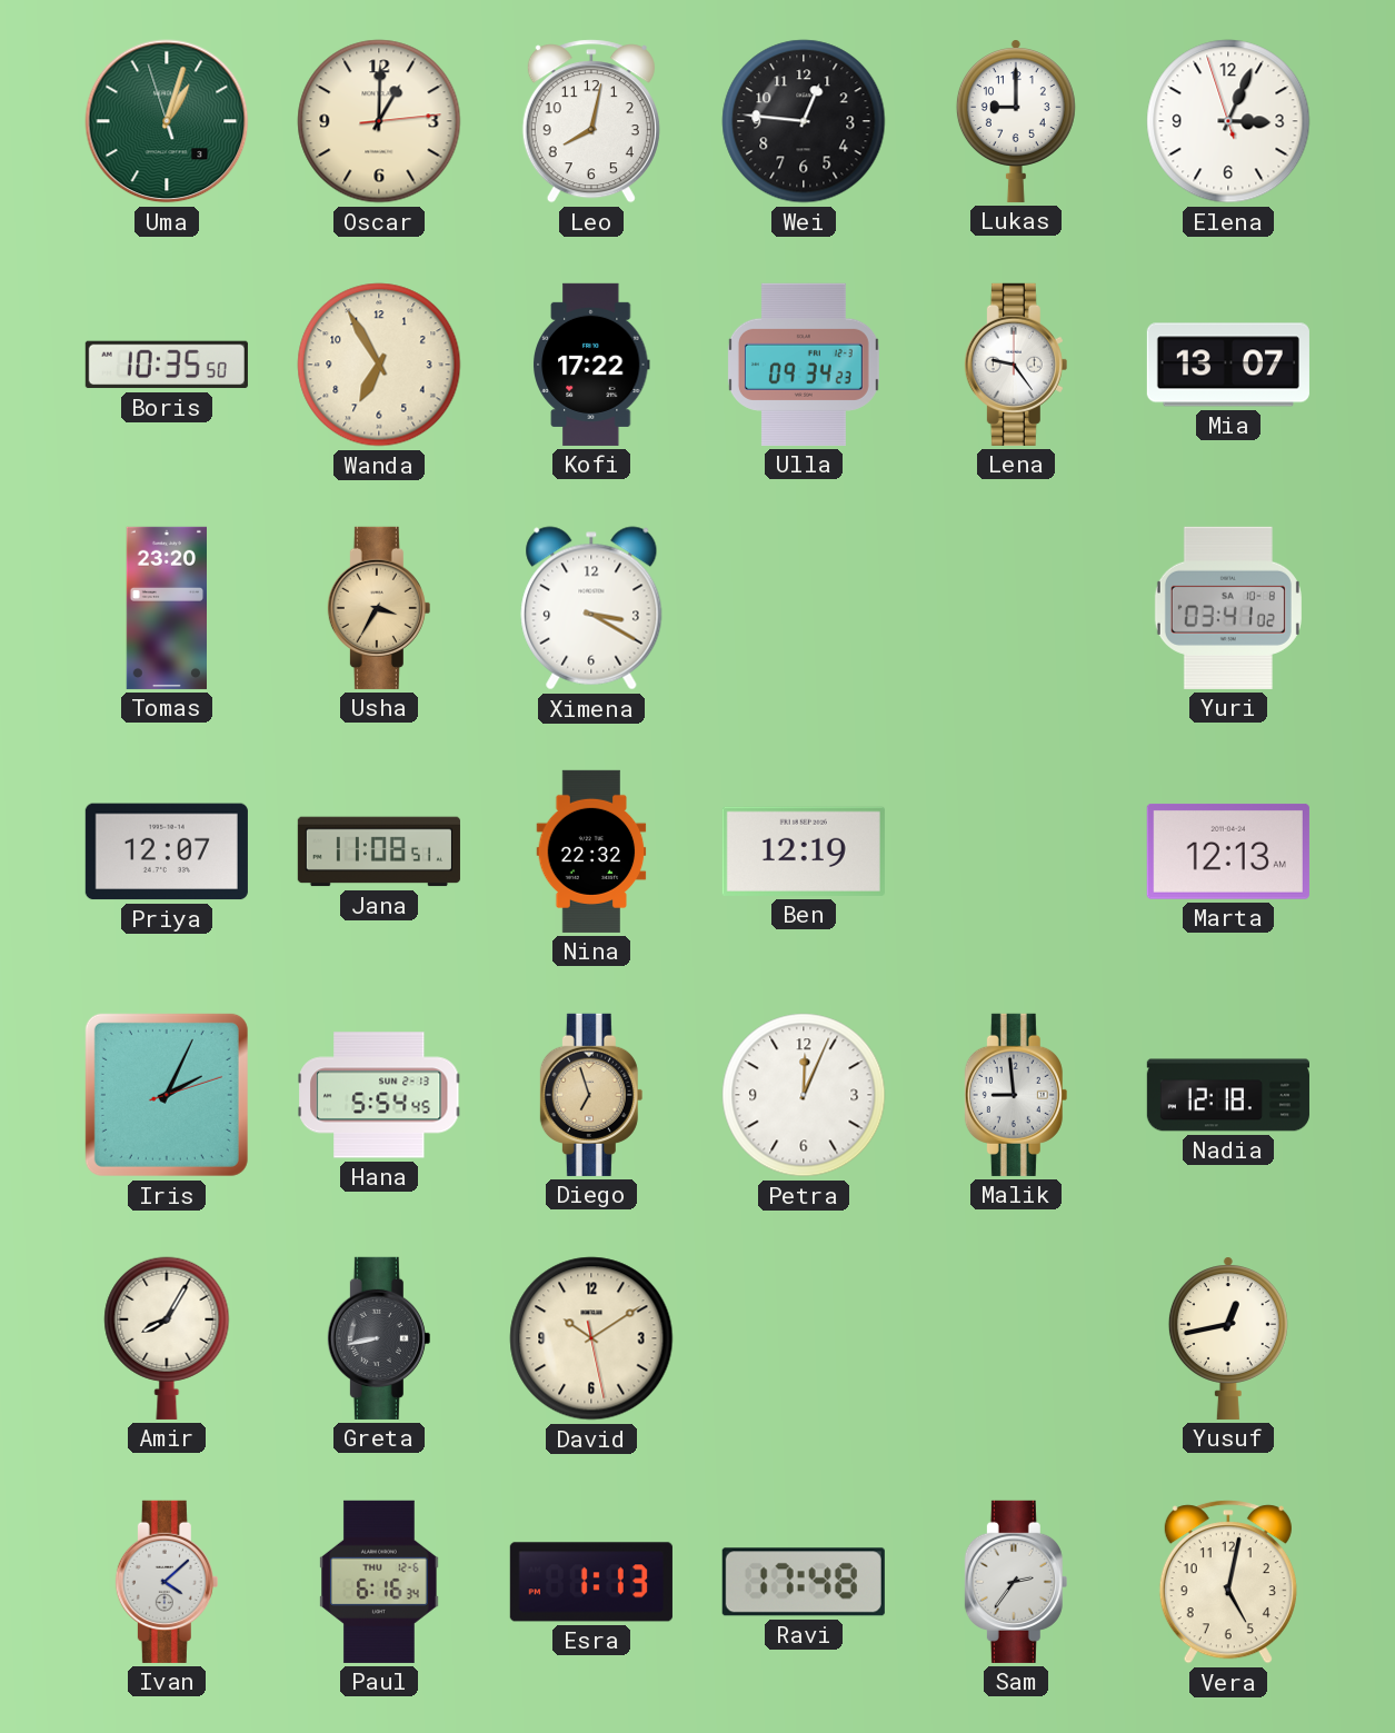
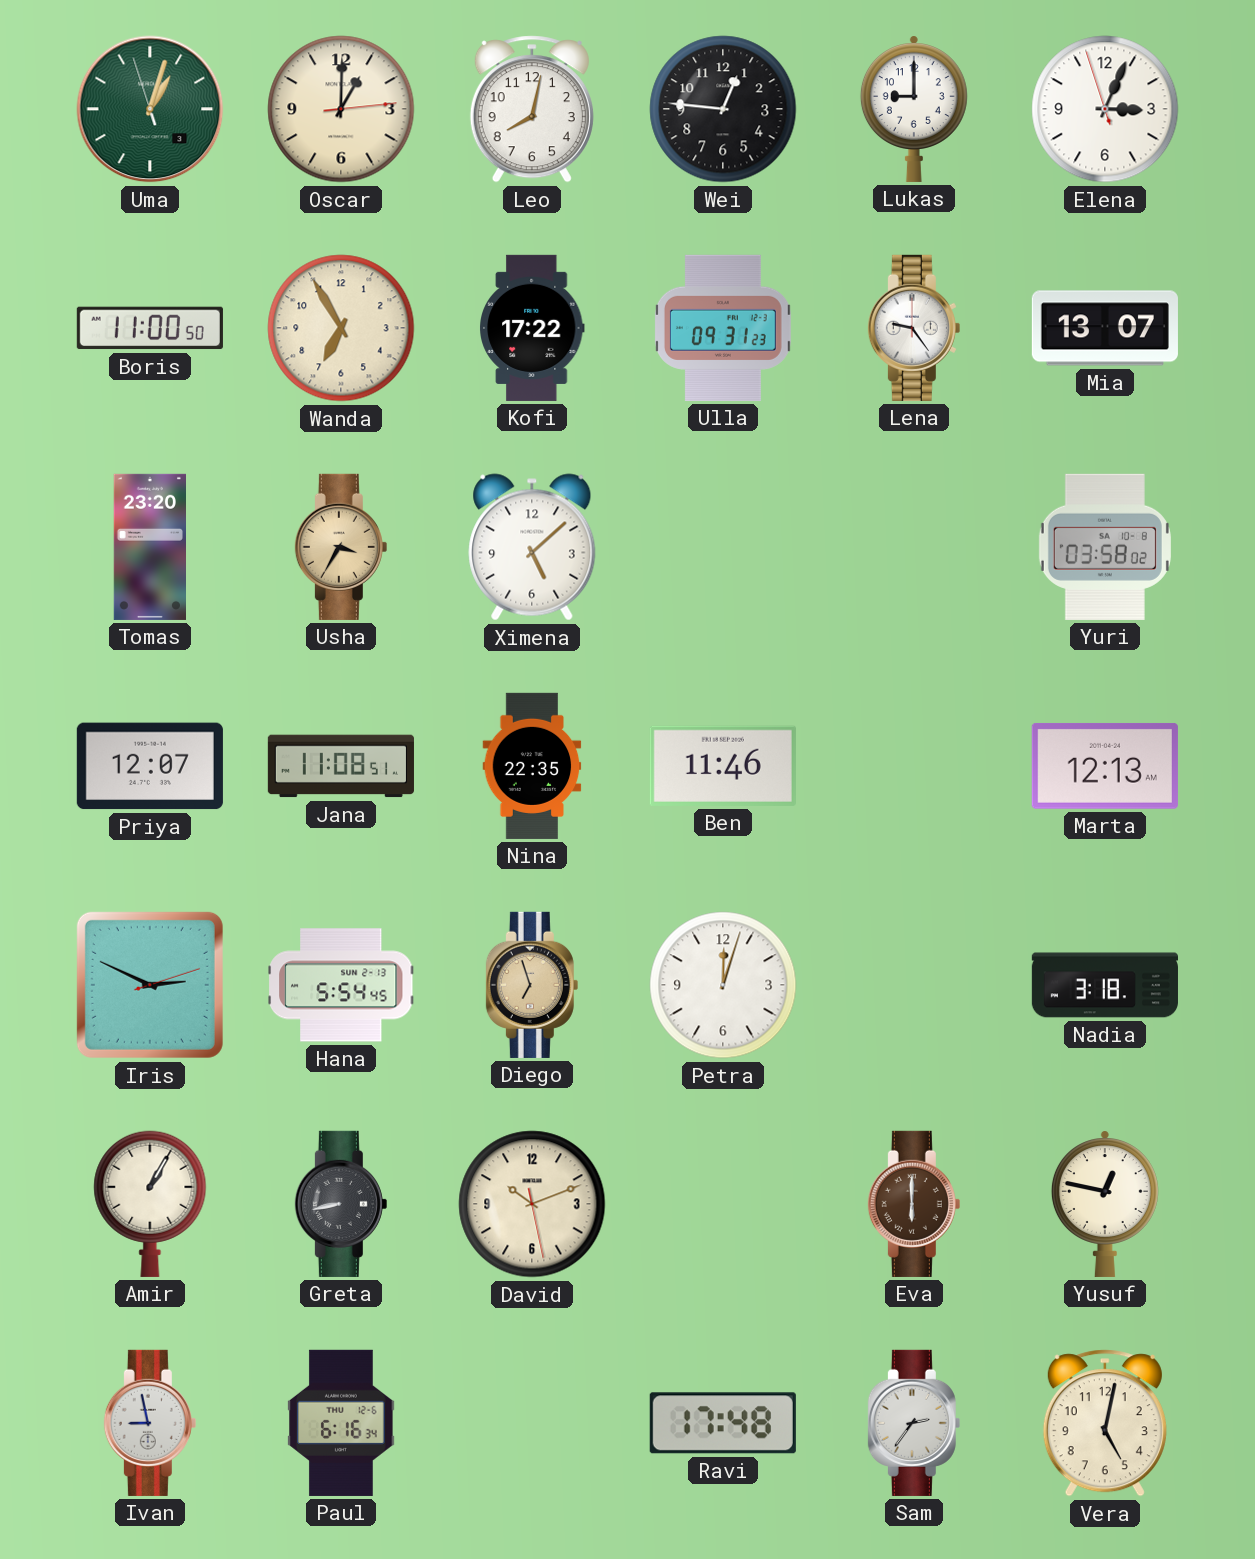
Boris: 10:35 -> 11:00 (150, 328)
Ulla: 09:34 -> 09:31 (723, 328)
Ximena: 3:20 -> 5:08 (532, 547)
Yuri: 03:41 -> 03:58 (1105, 547)
Nina: 22:32 -> 22:35 (532, 766)
Ben: 12:19 -> 11:46 (723, 766)
Iris: 2:04 -> 2:49 (150, 985)
Petra: 12:04 -> 12:03 (723, 985)
Malik: 8:59 -> none (1016, 1095)
Nadia: 12:18 -> 3:18 (1105, 985)
Amir: 8:05 -> 1:05 (150, 1204)
David: 10:09 -> 10:11 (532, 1204)
Eva: none -> 6:00 (914, 1204)
Yusuf: 12:43 -> 12:47 (1105, 1204)
Ivan: 4:08 -> 8:58 (150, 1423)
Esra: 1:13 -> none (591, 1582)
